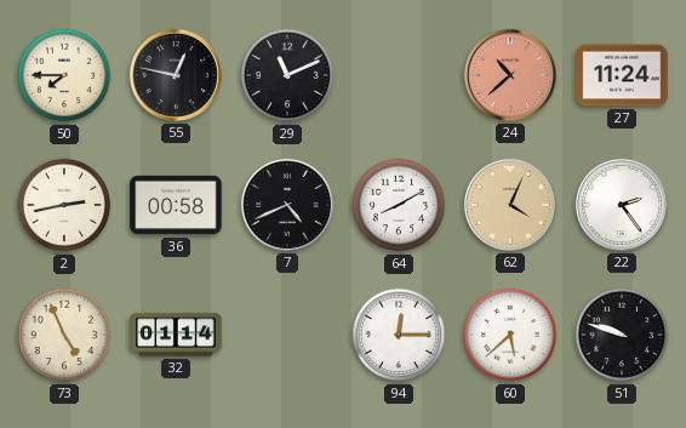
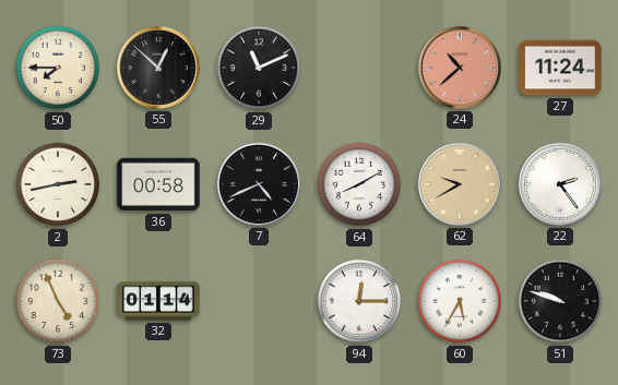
55: 12:47 -> 12:52 (158, 68)
62: 4:04 -> 9:40 (460, 184)
60: 5:38 -> 5:35 (460, 301)
